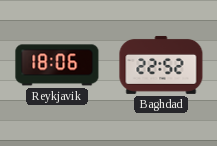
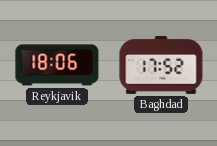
Baghdad: 22:52 -> 17:52 (161, 65)
